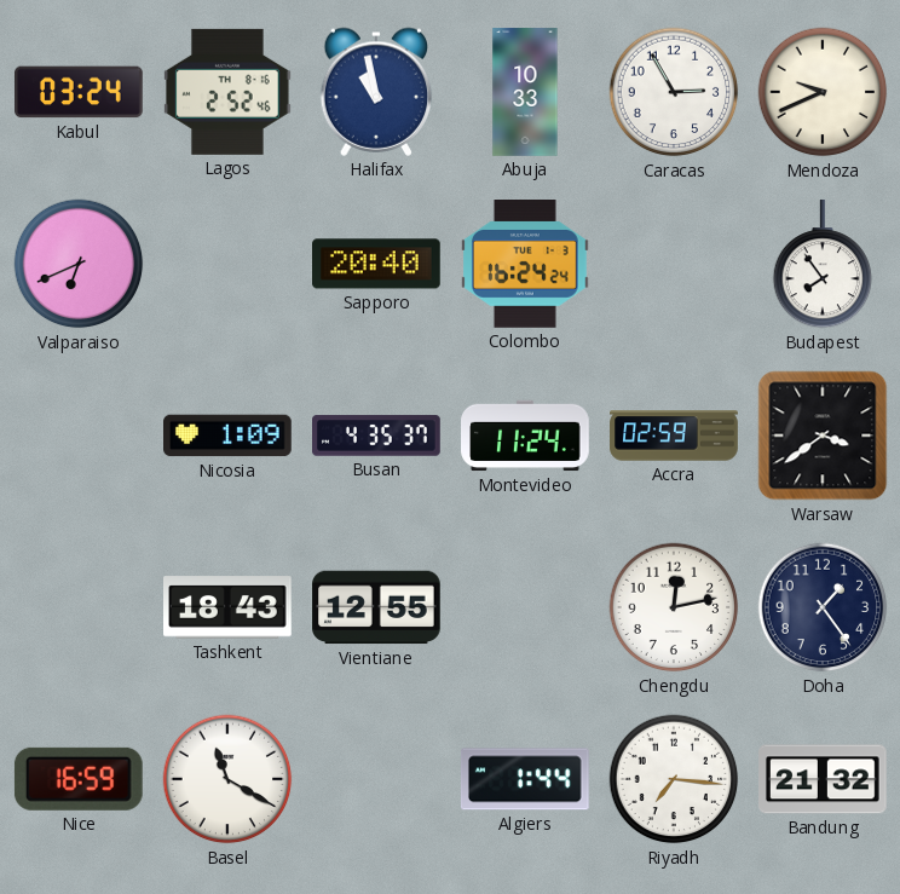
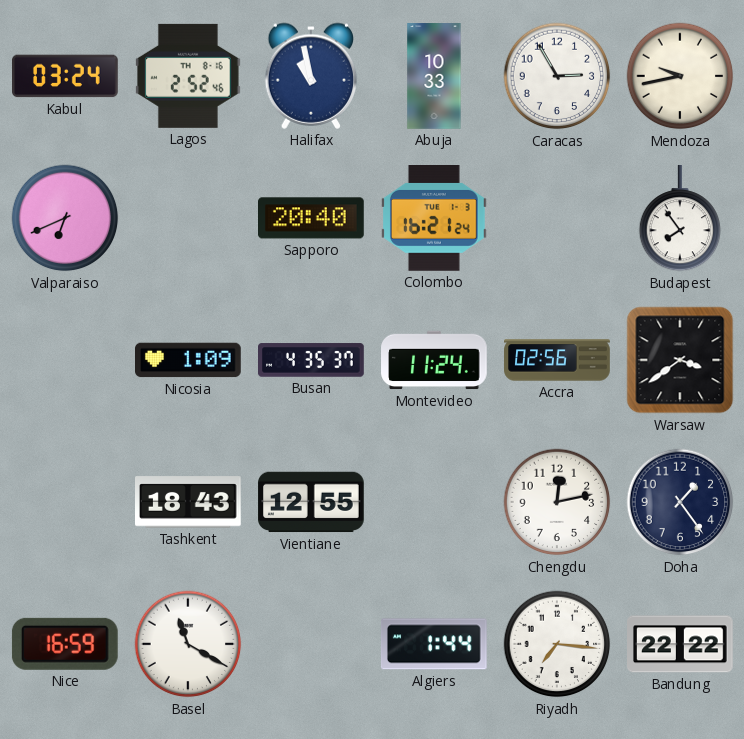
Mendoza: 9:41 -> 9:43 (680, 76)
Colombo: 16:24 -> 16:21 (435, 219)
Accra: 02:59 -> 02:56 (557, 360)
Bandung: 21:32 -> 22:22 (681, 644)
